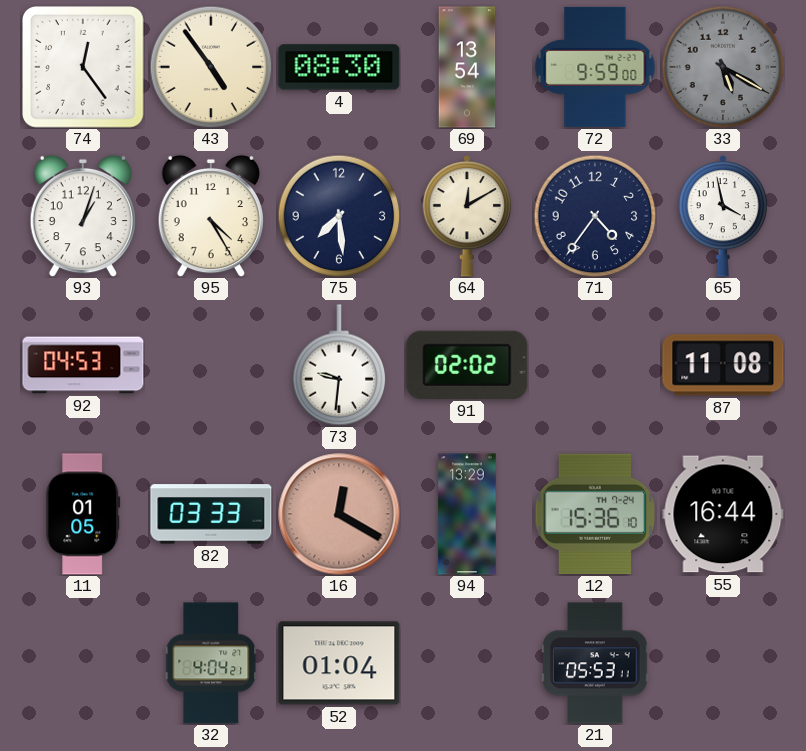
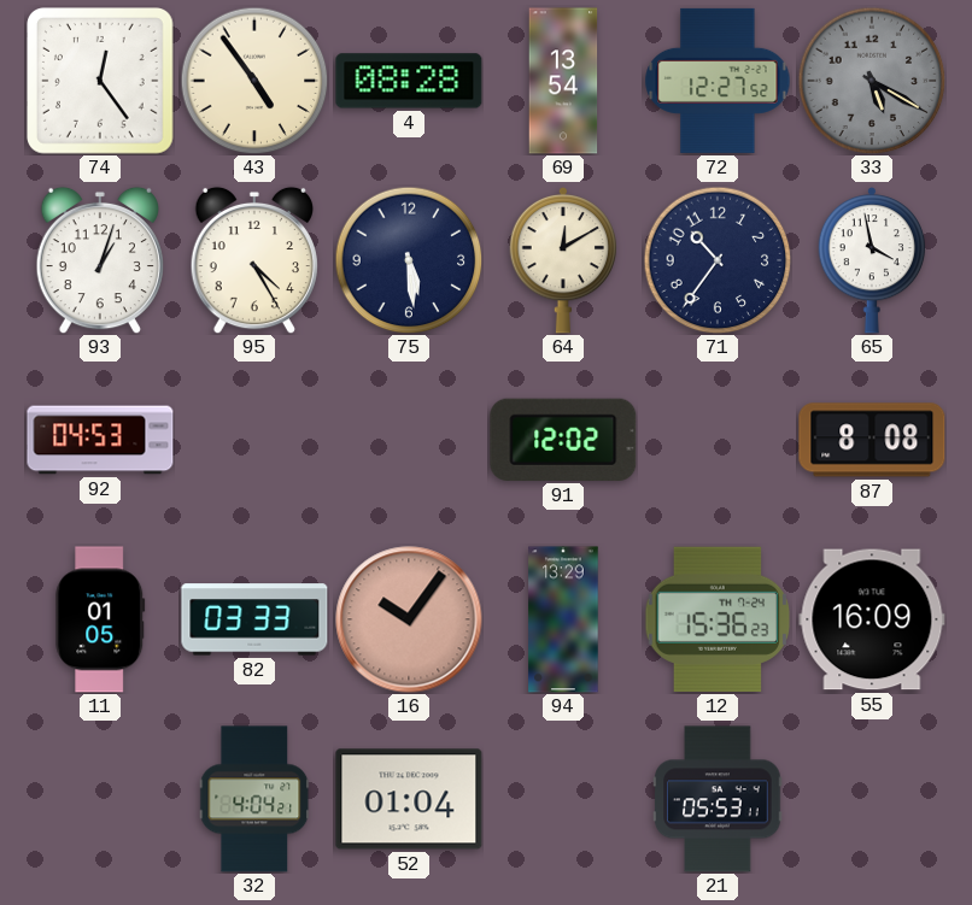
4: 08:30 -> 08:28 (409, 81)
72: 9:59 -> 12:27 (718, 81)
75: 7:29 -> 5:29 (409, 260)
71: 4:36 -> 10:36 (718, 260)
73: 9:31 -> none (339, 365)
91: 02:02 -> 12:02 (563, 440)
87: 11:08 -> 8:08 (872, 440)
16: 12:20 -> 10:06 (409, 619)
12: 15:36:10 -> 15:36:23 (718, 619)
55: 16:44 -> 16:09 (872, 619)
